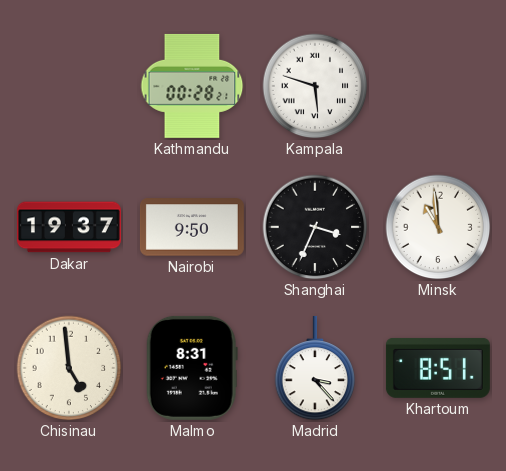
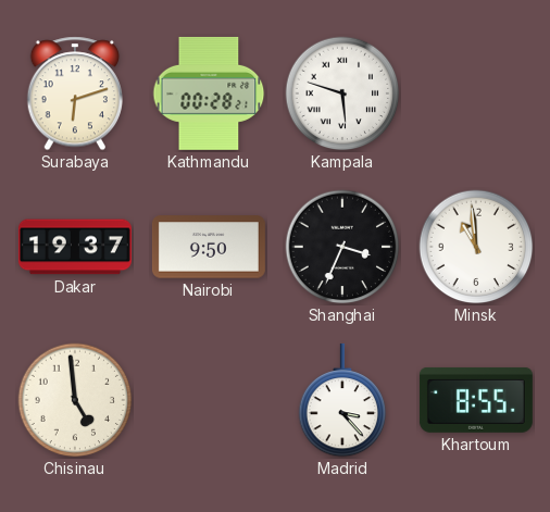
Surabaya: none -> 6:12 (74, 93)
Malmo: 8:31 -> none (192, 368)
Khartoum: 8:51 -> 8:55 (476, 400)
